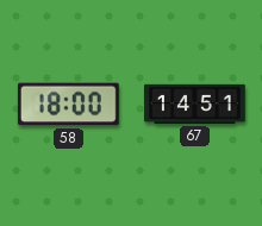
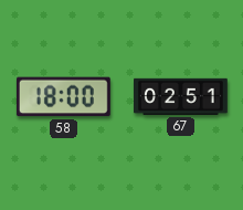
67: 14:51 -> 02:51 (181, 96)
